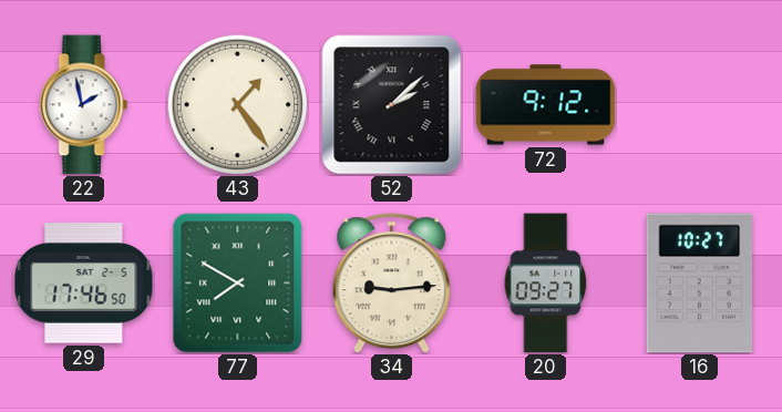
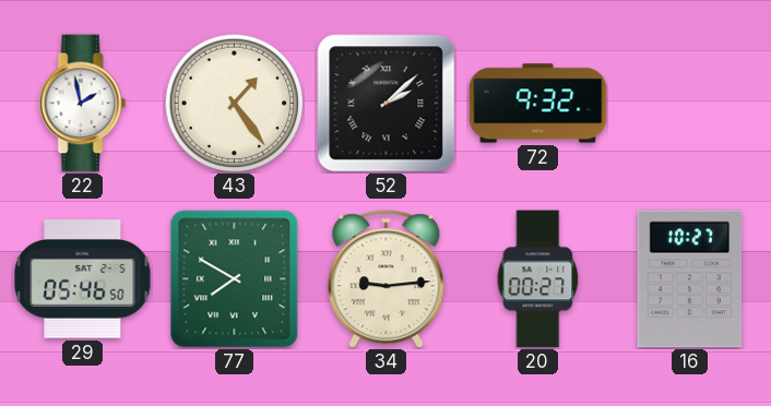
72: 9:12 -> 9:32 (538, 104)
29: 17:46 -> 05:46 (83, 279)
20: 09:27 -> 00:27 (538, 279)
